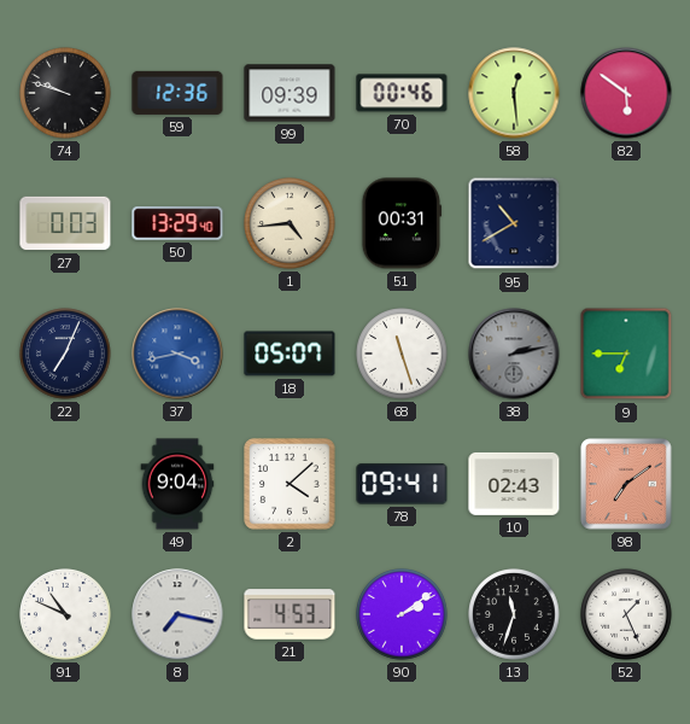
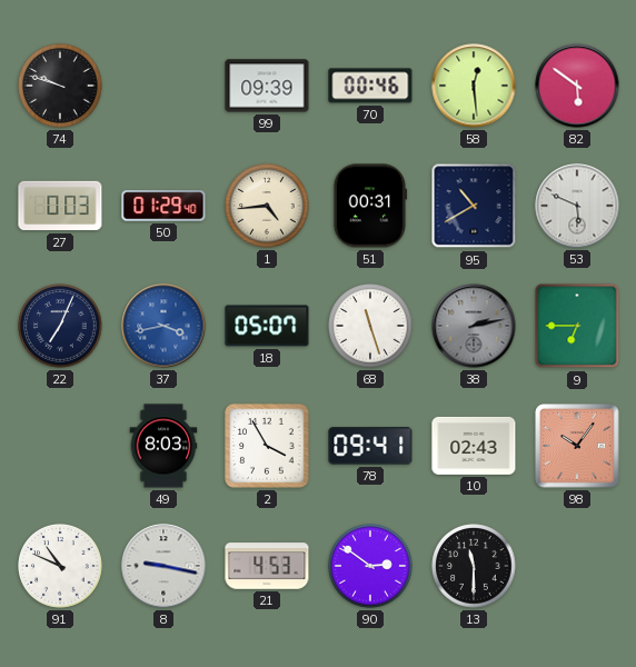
59: 12:36 -> none (177, 93)
50: 13:29 -> 01:29 (163, 206)
53: none -> 5:49 (577, 206)
49: 9:04 -> 8:03 (163, 446)
2: 4:08 -> 3:55 (267, 446)
98: 7:09 -> 10:06 (577, 446)
8: 7:17 -> 9:17 (163, 566)
90: 2:09 -> 2:51 (370, 566)
13: 11:33 -> 11:30 (474, 566)
52: 1:26 -> none (626, 614)
